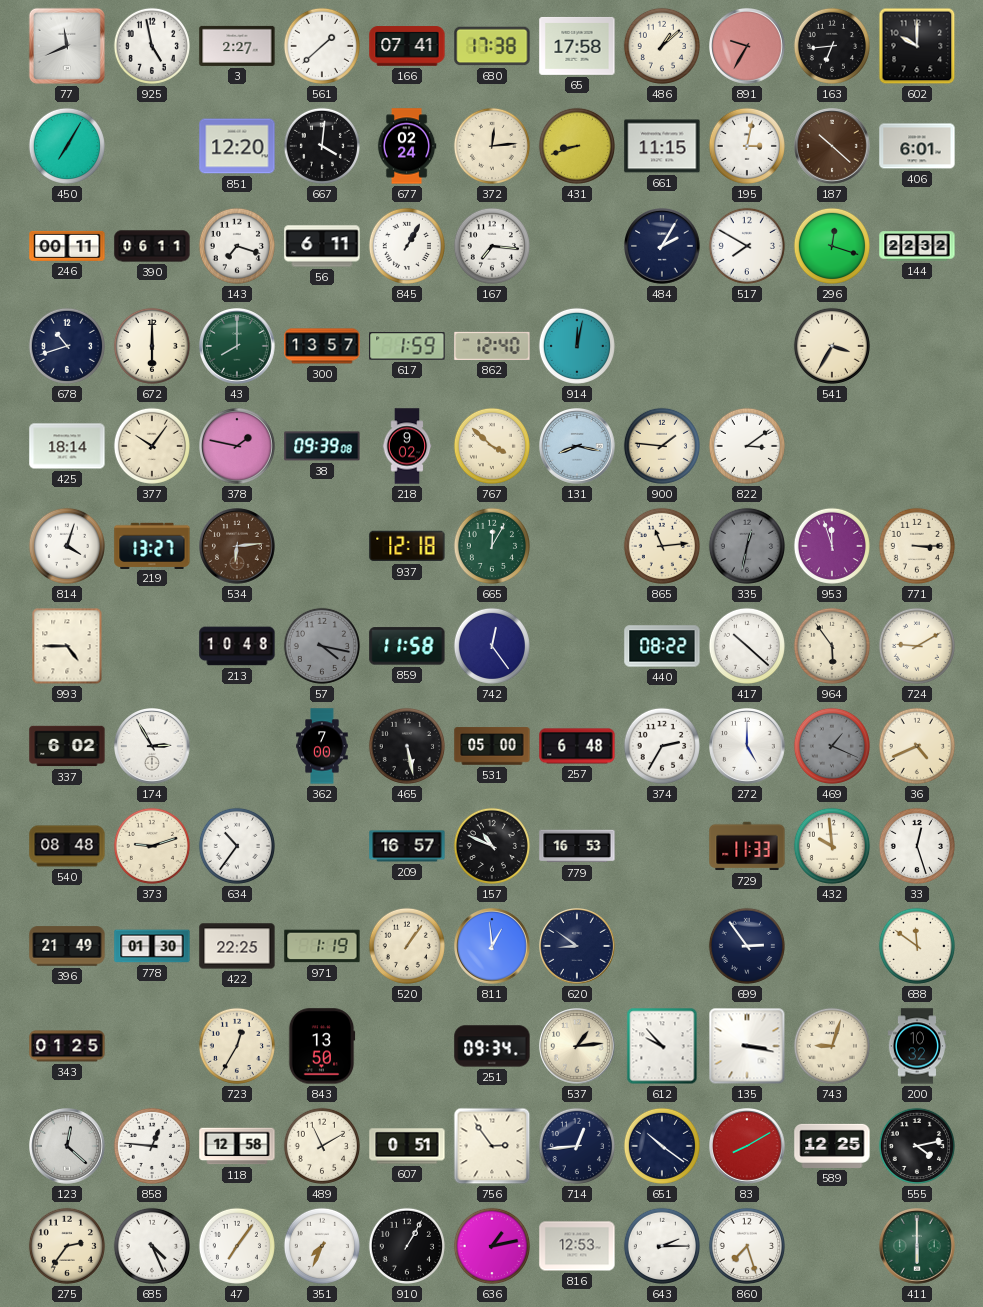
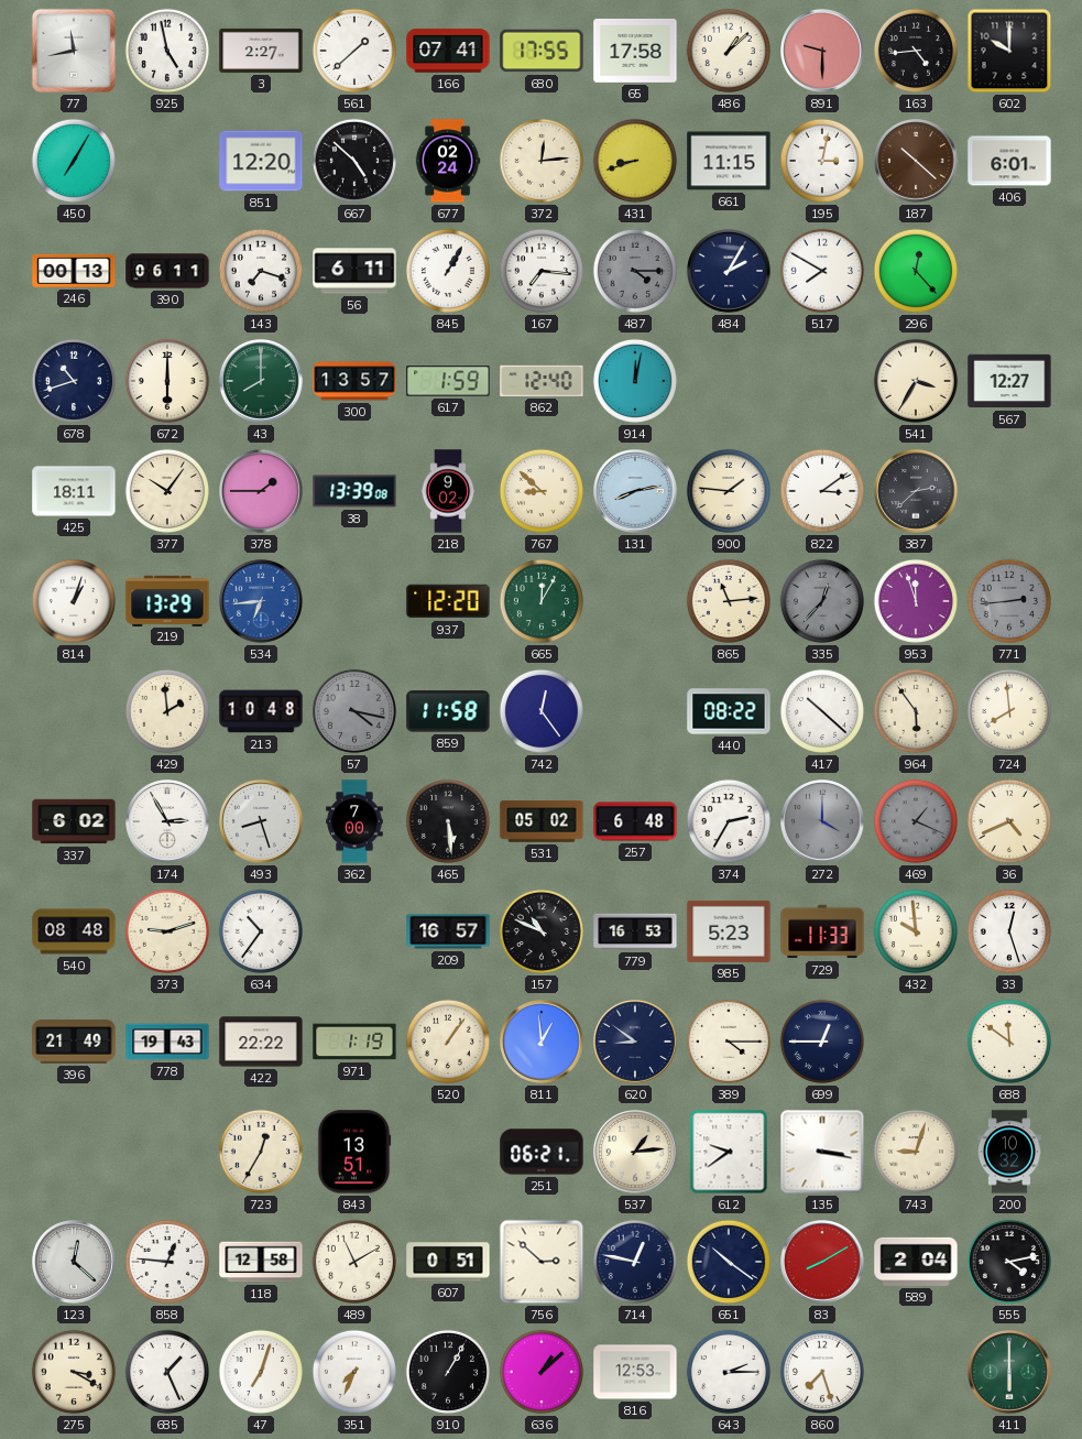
77: 11:41 -> 11:43 (74, 51)
680: 17:38 -> 17:55 (542, 51)
891: 9:35 -> 9:30 (823, 52)
163: 6:44 -> 4:44 (916, 51)
667: 4:01 -> 4:52 (354, 161)
246: 00:11 -> 00:13 (74, 271)
487: none -> 4:15 (635, 271)
296: 12:18 -> 12:23 (916, 271)
144: 22:32 -> none (917, 246)
567: none -> 12:27 (1009, 381)
425: 18:14 -> 18:11 (74, 491)
378: 1:47 -> 1:45 (262, 492)
38: 09:39 -> 13:39 (354, 491)
767: 3:52 -> 8:52 (542, 491)
131: 8:17 -> 8:13 (636, 492)
387: none -> 2:38 (917, 492)
814: 4:03 -> 1:03 (74, 601)
219: 13:27 -> 13:29 (167, 600)
534: 6:14 -> 6:44 (262, 602)
534 dial: brown -> blue (262, 602)
937: 12:18 -> 12:20 (448, 601)
335: 12:32 -> 12:37 (822, 601)
771: 3:15 -> 2:44 (1009, 601)
771 dial: cream -> grey (1009, 601)
993: 4:45 -> none (67, 646)
429: none -> 1:59 (167, 711)
724: 9:10 -> 7:59 (1009, 711)
493: none -> 8:27 (262, 822)
465: 5:28 -> 5:29 (448, 821)
531: 05:00 -> 05:02 (542, 821)
272: 5:00 -> 4:00 (823, 822)
272 dial: white -> grey (823, 822)
985: none -> 5:23 (729, 931)
778: 01:30 -> 19:43 (167, 1042)
422: 22:25 -> 22:22 (261, 1042)
389: none -> 4:15 (729, 1042)
699: 2:54 -> 12:45 (822, 1042)
343: 01:25 -> none (67, 1046)
843: 13:50 -> 13:51 (354, 1152)
251: 09:34 -> 06:21 (542, 1152)
612: 9:53 -> 9:39 (729, 1152)
756: 2:54 -> 2:52 (542, 1262)
714: 12:44 -> 12:47 (635, 1262)
589: 12:25 -> 2:04 (916, 1262)
275: 2:36 -> 3:20 (74, 1372)
685: 4:26 -> 1:26 (167, 1372)
47: 7:06 -> 7:03 (261, 1372)
636: 1:13 -> 1:08 (542, 1372)
